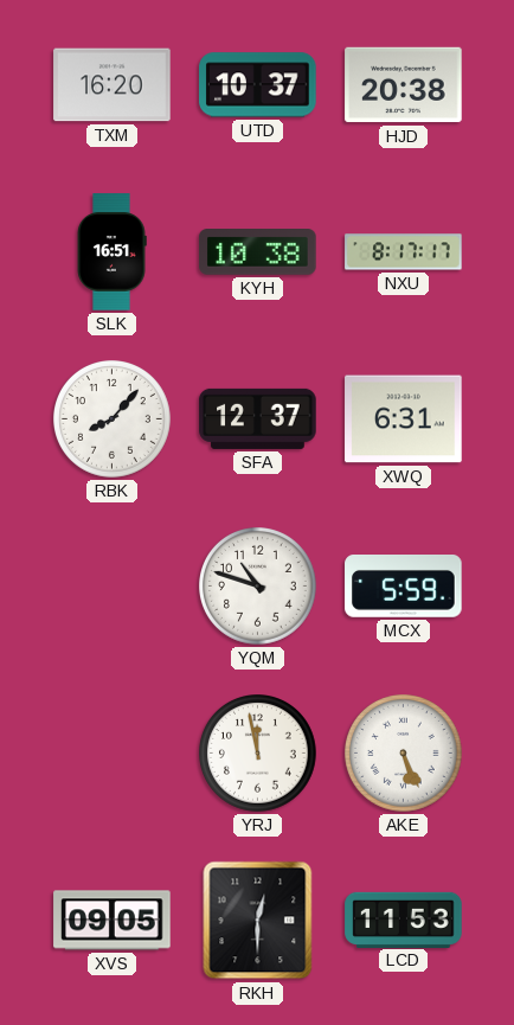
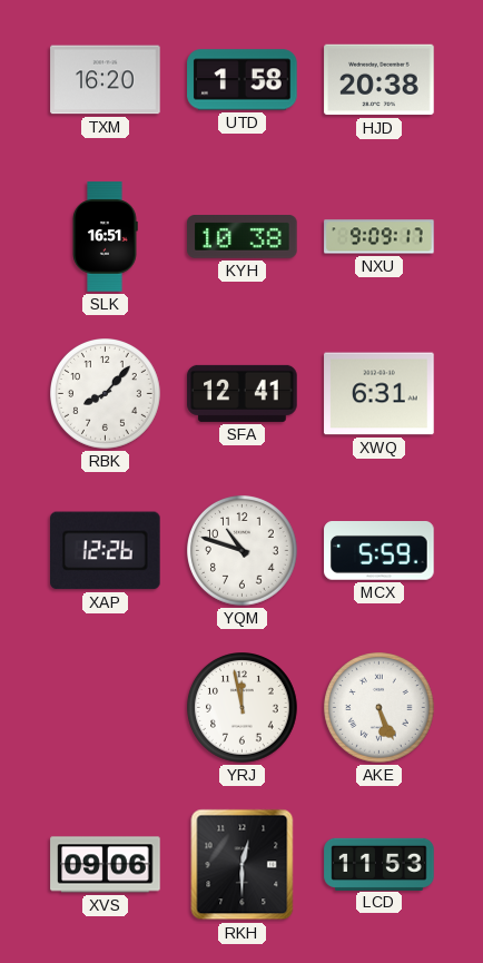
UTD: 10:37 -> 1:58 (243, 80)
NXU: 8:17 -> 9:09 (379, 237)
SFA: 12:37 -> 12:41 (243, 393)
XAP: none -> 12:26 (106, 551)
XVS: 09:05 -> 09:06 (106, 865)
